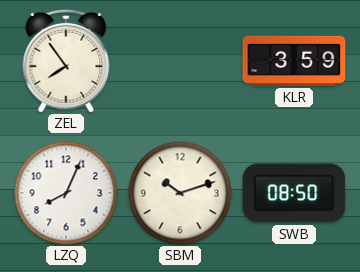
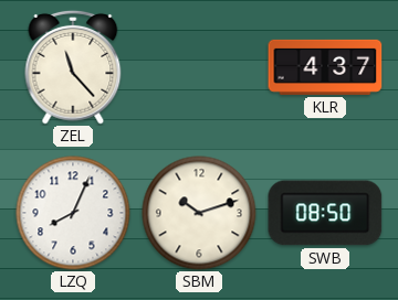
ZEL: 7:54 -> 11:23 (73, 67)
KLR: 3:59 -> 4:37 (325, 67)
